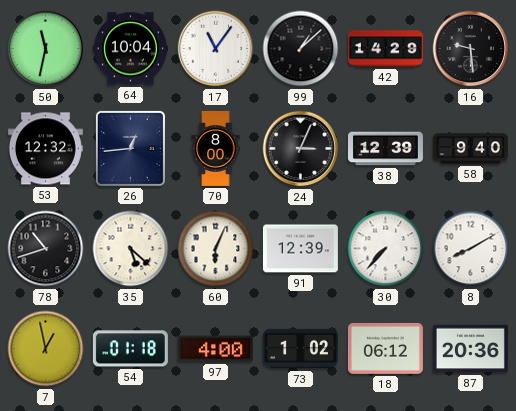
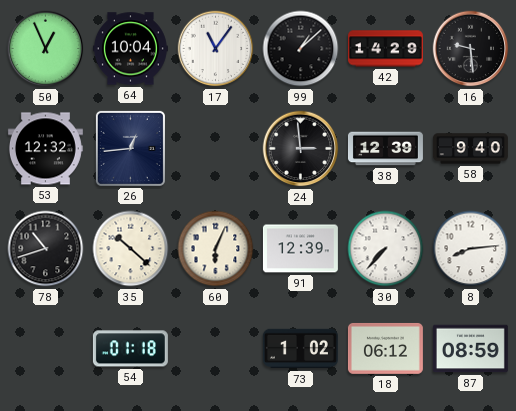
50: 11:32 -> 12:56 (46, 49)
70: 8:00 -> none (216, 148)
24: 3:04 -> 2:59 (301, 149)
35: 5:22 -> 10:22 (131, 249)
8: 8:10 -> 8:14 (471, 249)
7: 12:58 -> none (46, 349)
97: 4:00 -> none (215, 349)
87: 20:36 -> 08:59 (470, 349)
